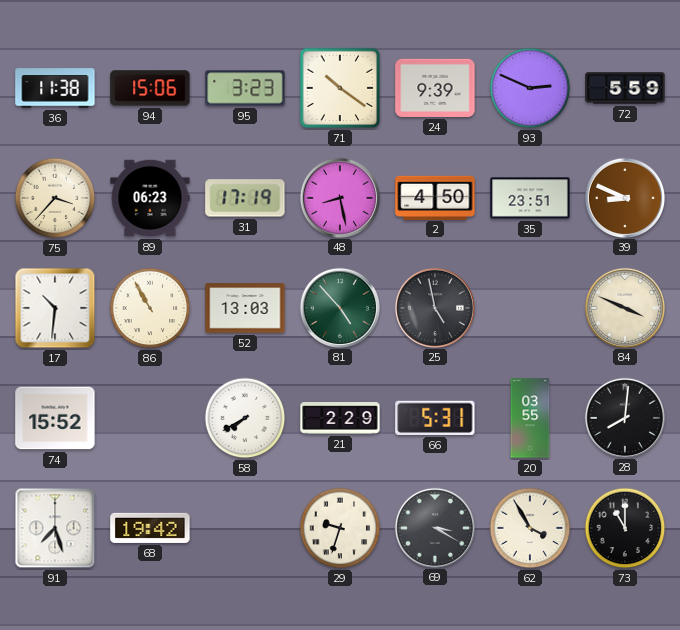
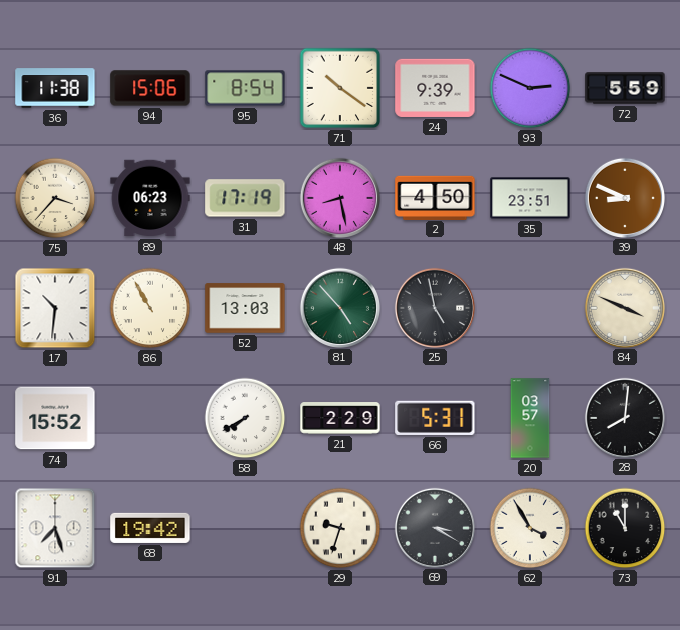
95: 3:23 -> 8:54 (245, 88)
20: 03:55 -> 03:57 (530, 418)
